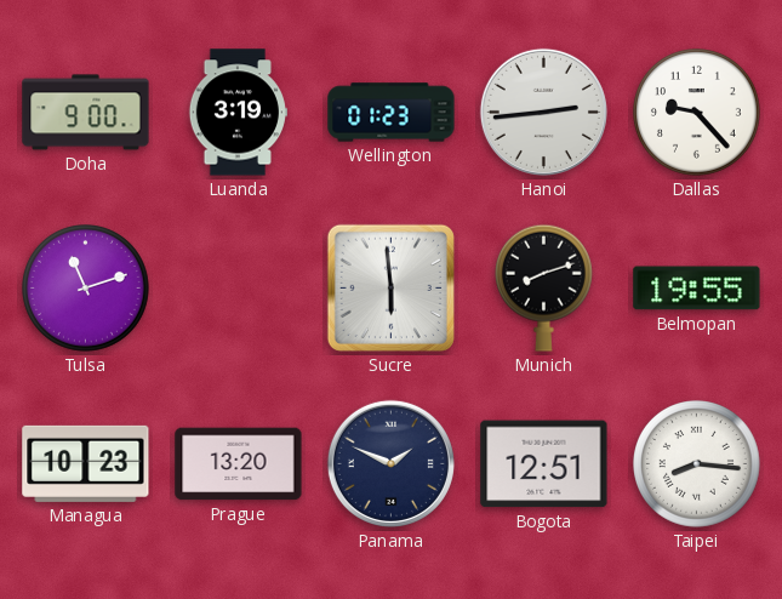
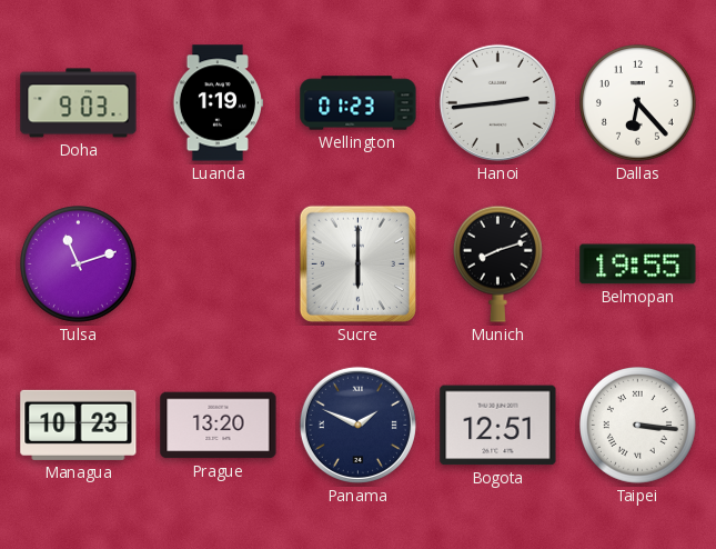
Doha: 9:00 -> 9:03 (79, 103)
Luanda: 3:19 -> 1:19 (218, 103)
Dallas: 9:23 -> 6:23 (638, 103)
Sucre: 5:59 -> 6:00 (357, 263)
Taipei: 8:16 -> 3:16 (638, 426)
